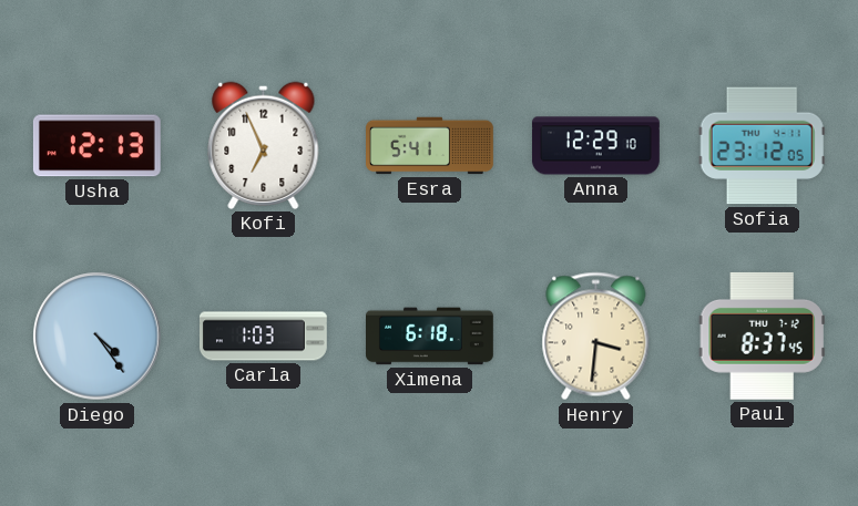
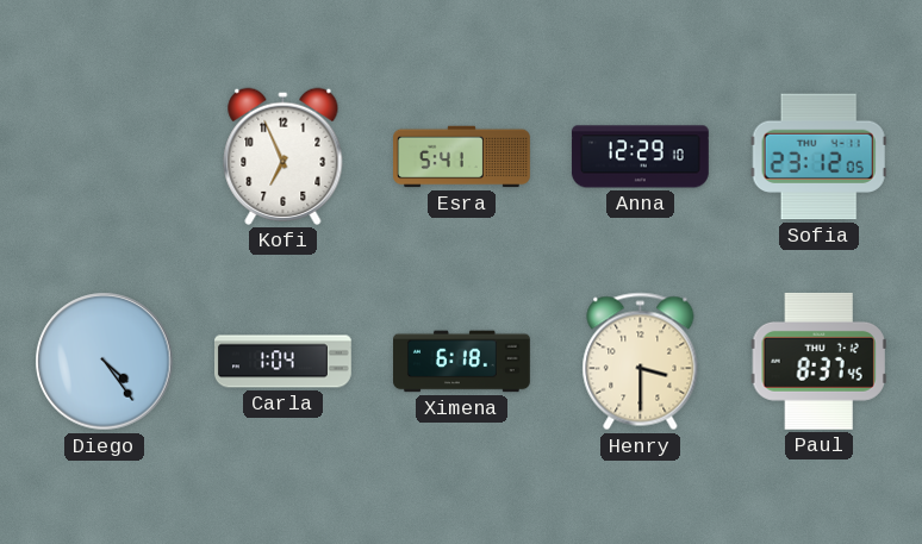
Usha: 12:13 -> none (96, 146)
Carla: 1:03 -> 1:04 (284, 362)
Henry: 3:31 -> 3:30 (641, 362)
